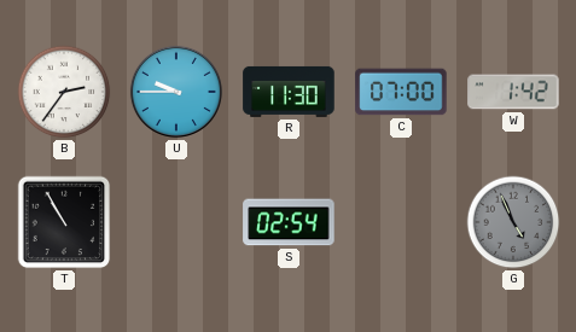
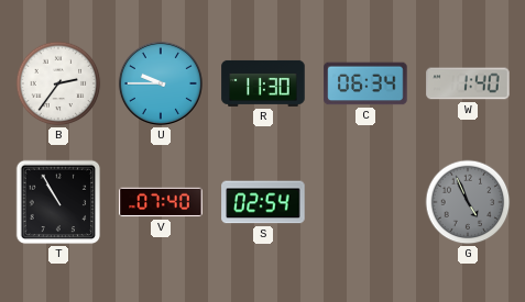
C: 07:00 -> 06:34 (365, 83)
W: 1:42 -> 1:40 (468, 83)
V: none -> 07:40 (161, 202)
